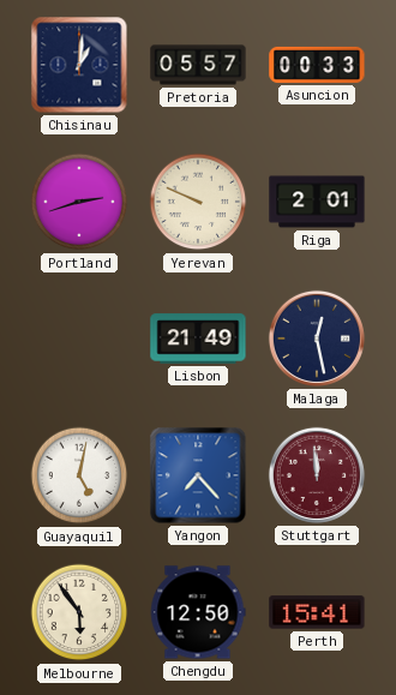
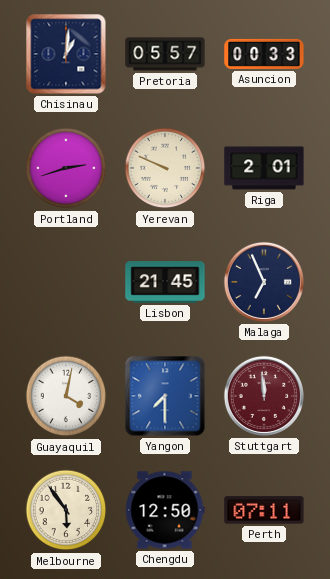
Lisbon: 21:49 -> 21:45 (165, 282)
Malaga: 12:28 -> 6:56 (264, 282)
Guayaquil: 5:02 -> 4:02 (66, 396)
Yangon: 7:23 -> 7:30 (165, 396)
Perth: 15:41 -> 07:11 (264, 510)
